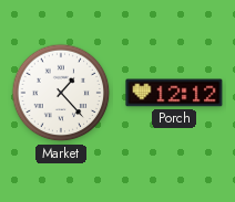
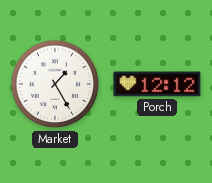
Market: 1:23 -> 1:25 (55, 84)
